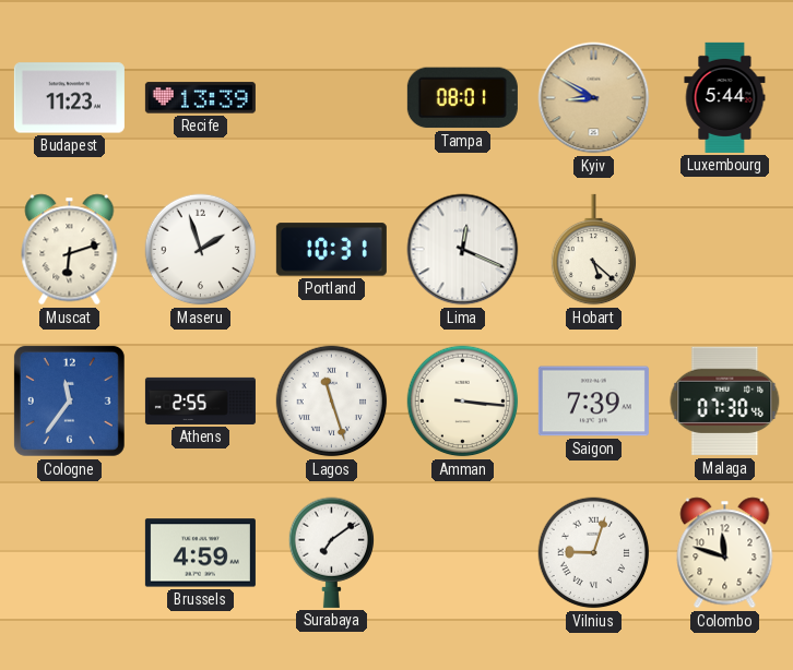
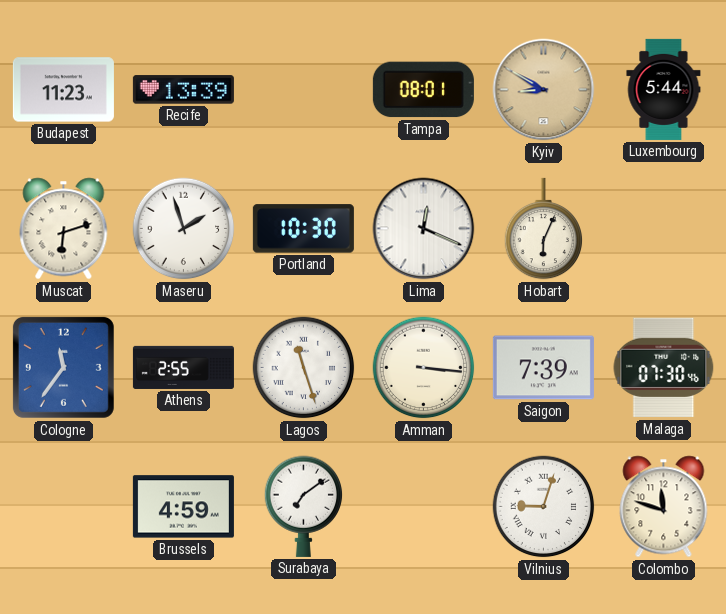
Portland: 10:31 -> 10:30 (303, 229)
Hobart: 5:22 -> 6:04 (544, 229)
